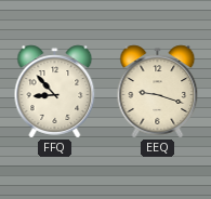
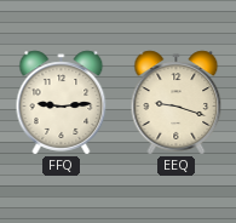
FFQ: 8:53 -> 9:14 (62, 103)
